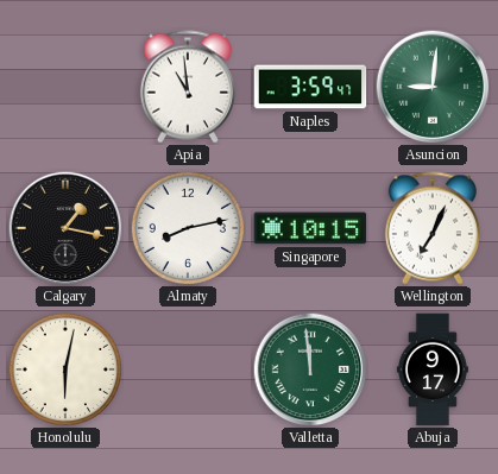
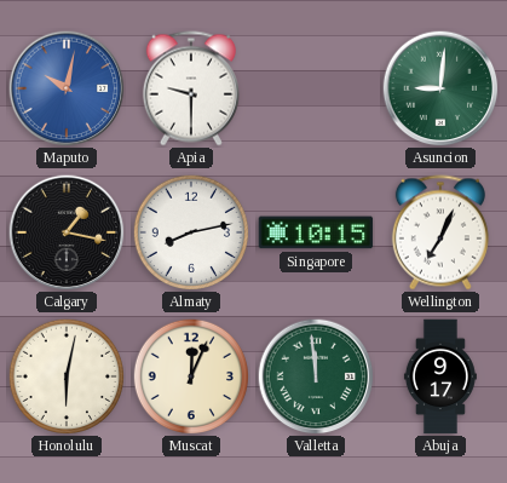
Maputo: none -> 10:02 (67, 88)
Apia: 10:59 -> 9:30 (191, 88)
Naples: 3:59 -> none (310, 87)
Muscat: none -> 12:04 (190, 375)
